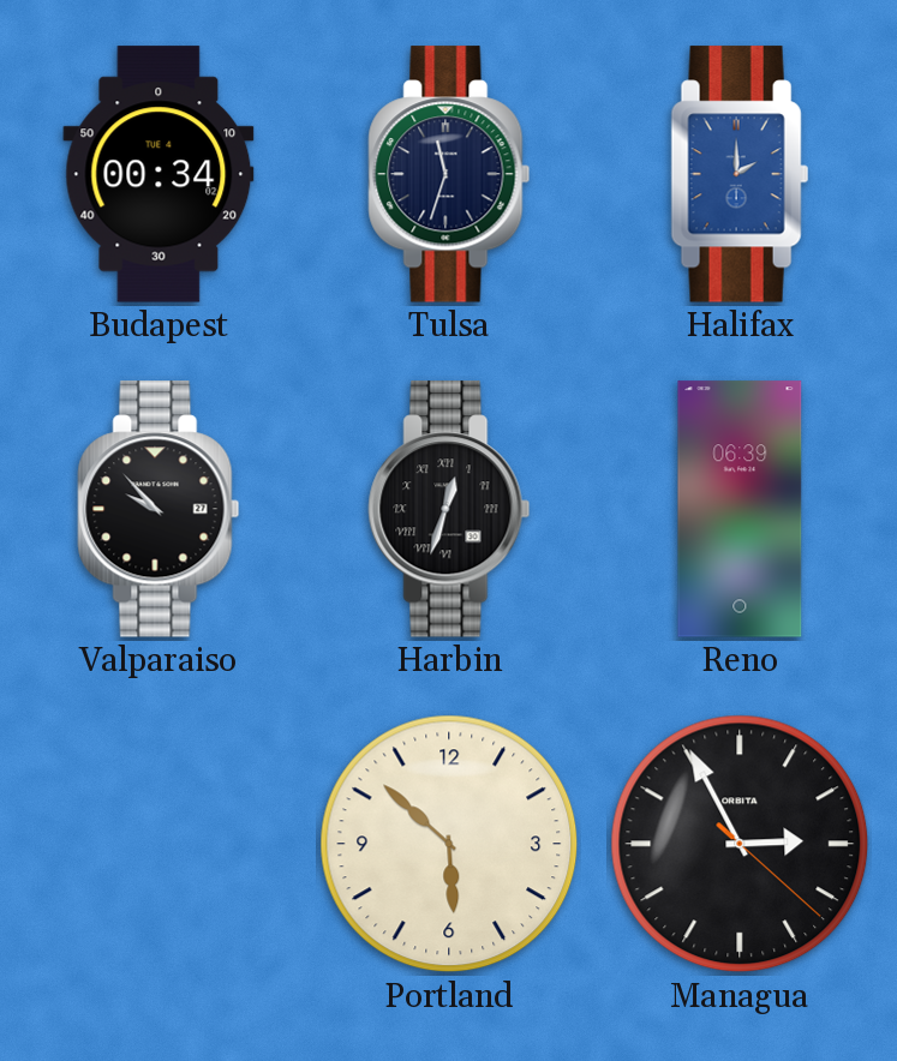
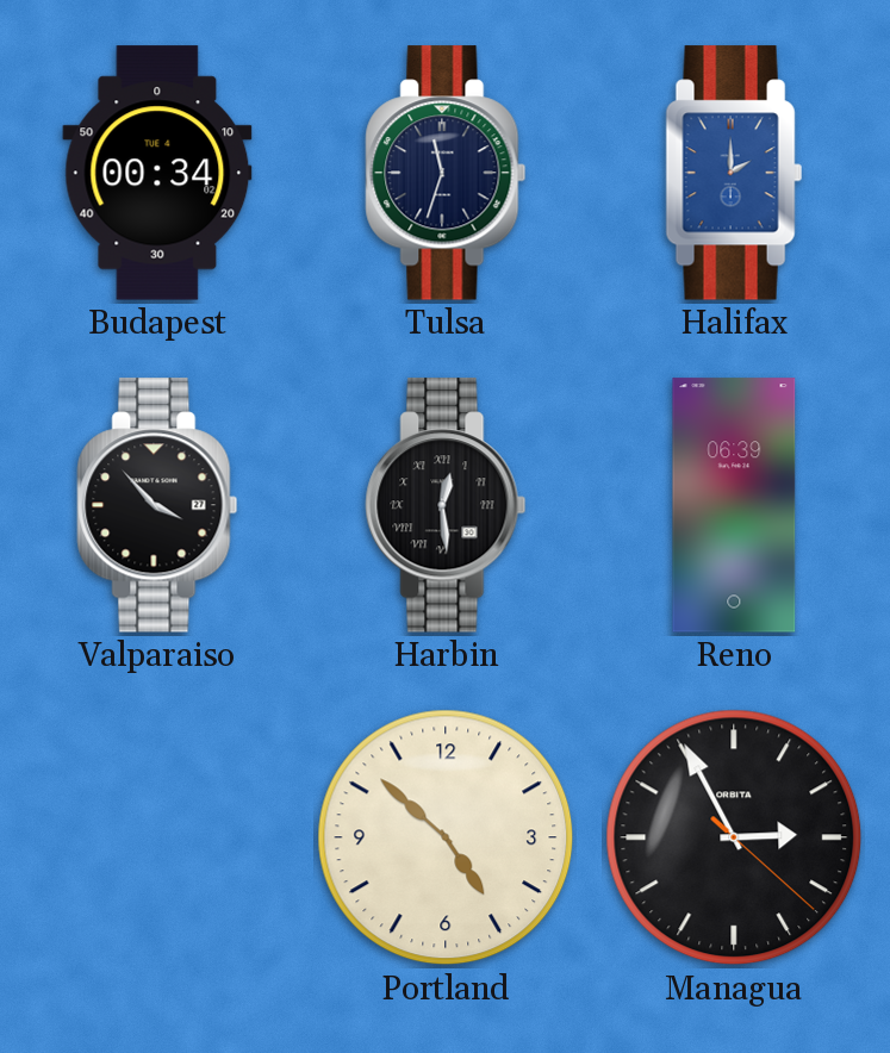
Valparaiso: 9:53 -> 3:53 (157, 505)
Harbin: 12:33 -> 12:29 (446, 505)
Portland: 5:52 -> 4:52 (446, 837)
